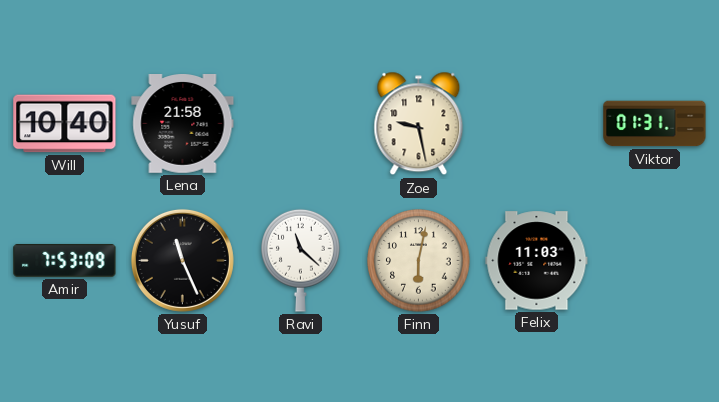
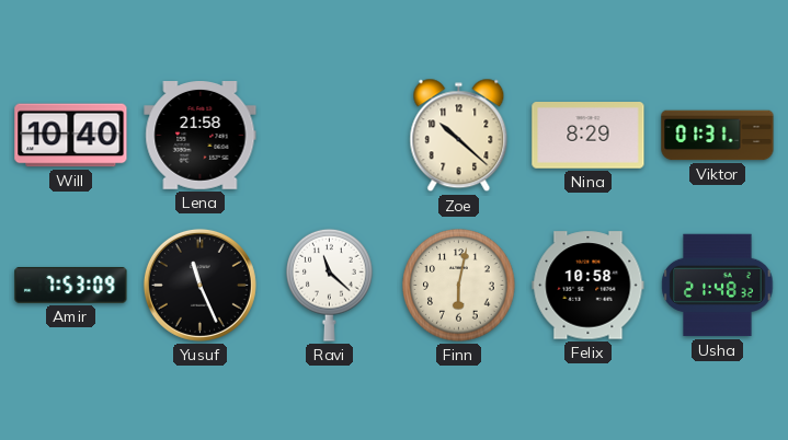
Zoe: 9:28 -> 10:22 (459, 136)
Nina: none -> 8:29 (589, 136)
Felix: 11:03 -> 10:58 (589, 286)
Usha: none -> 21:48 (718, 286)
